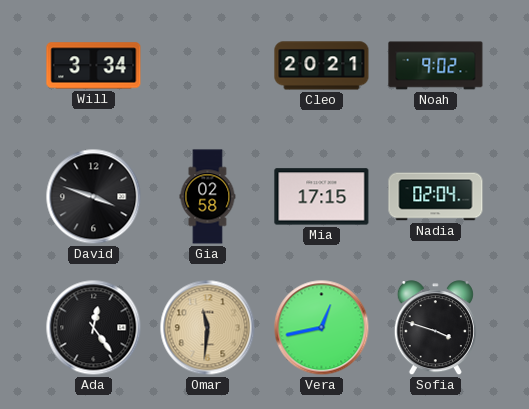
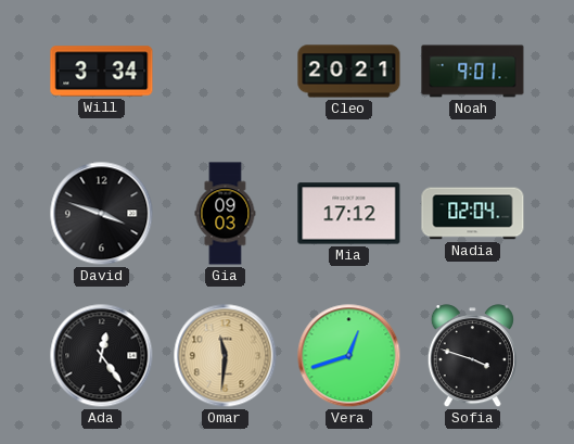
Noah: 9:02 -> 9:01 (473, 72)
Gia: 02:58 -> 09:03 (226, 214)
Mia: 17:15 -> 17:12 (349, 214)
Vera: 12:43 -> 12:42 (349, 356)
